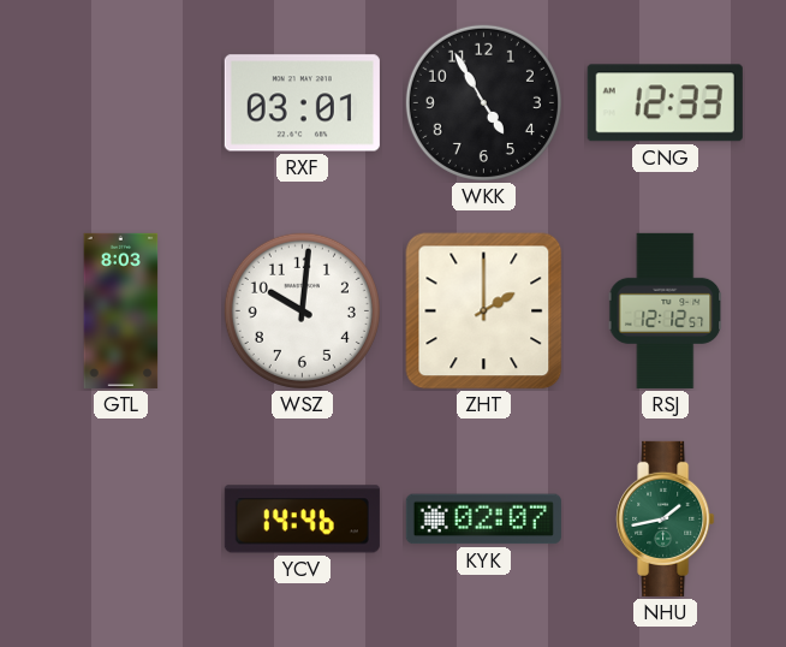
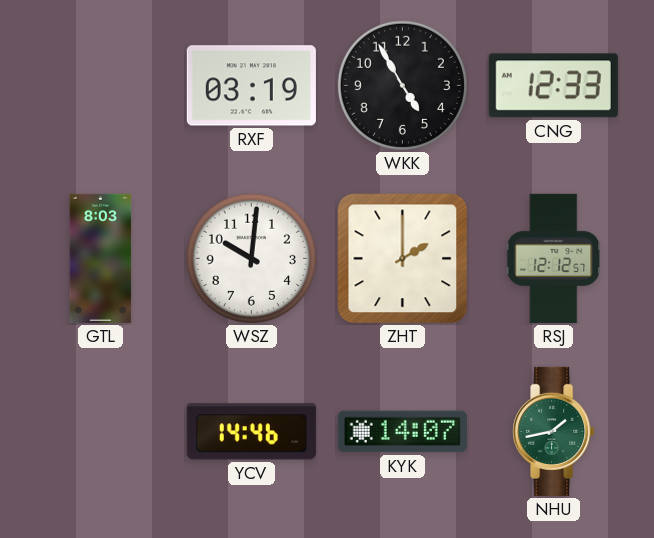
RXF: 03:01 -> 03:19 (251, 86)
KYK: 02:07 -> 14:07 (402, 432)
